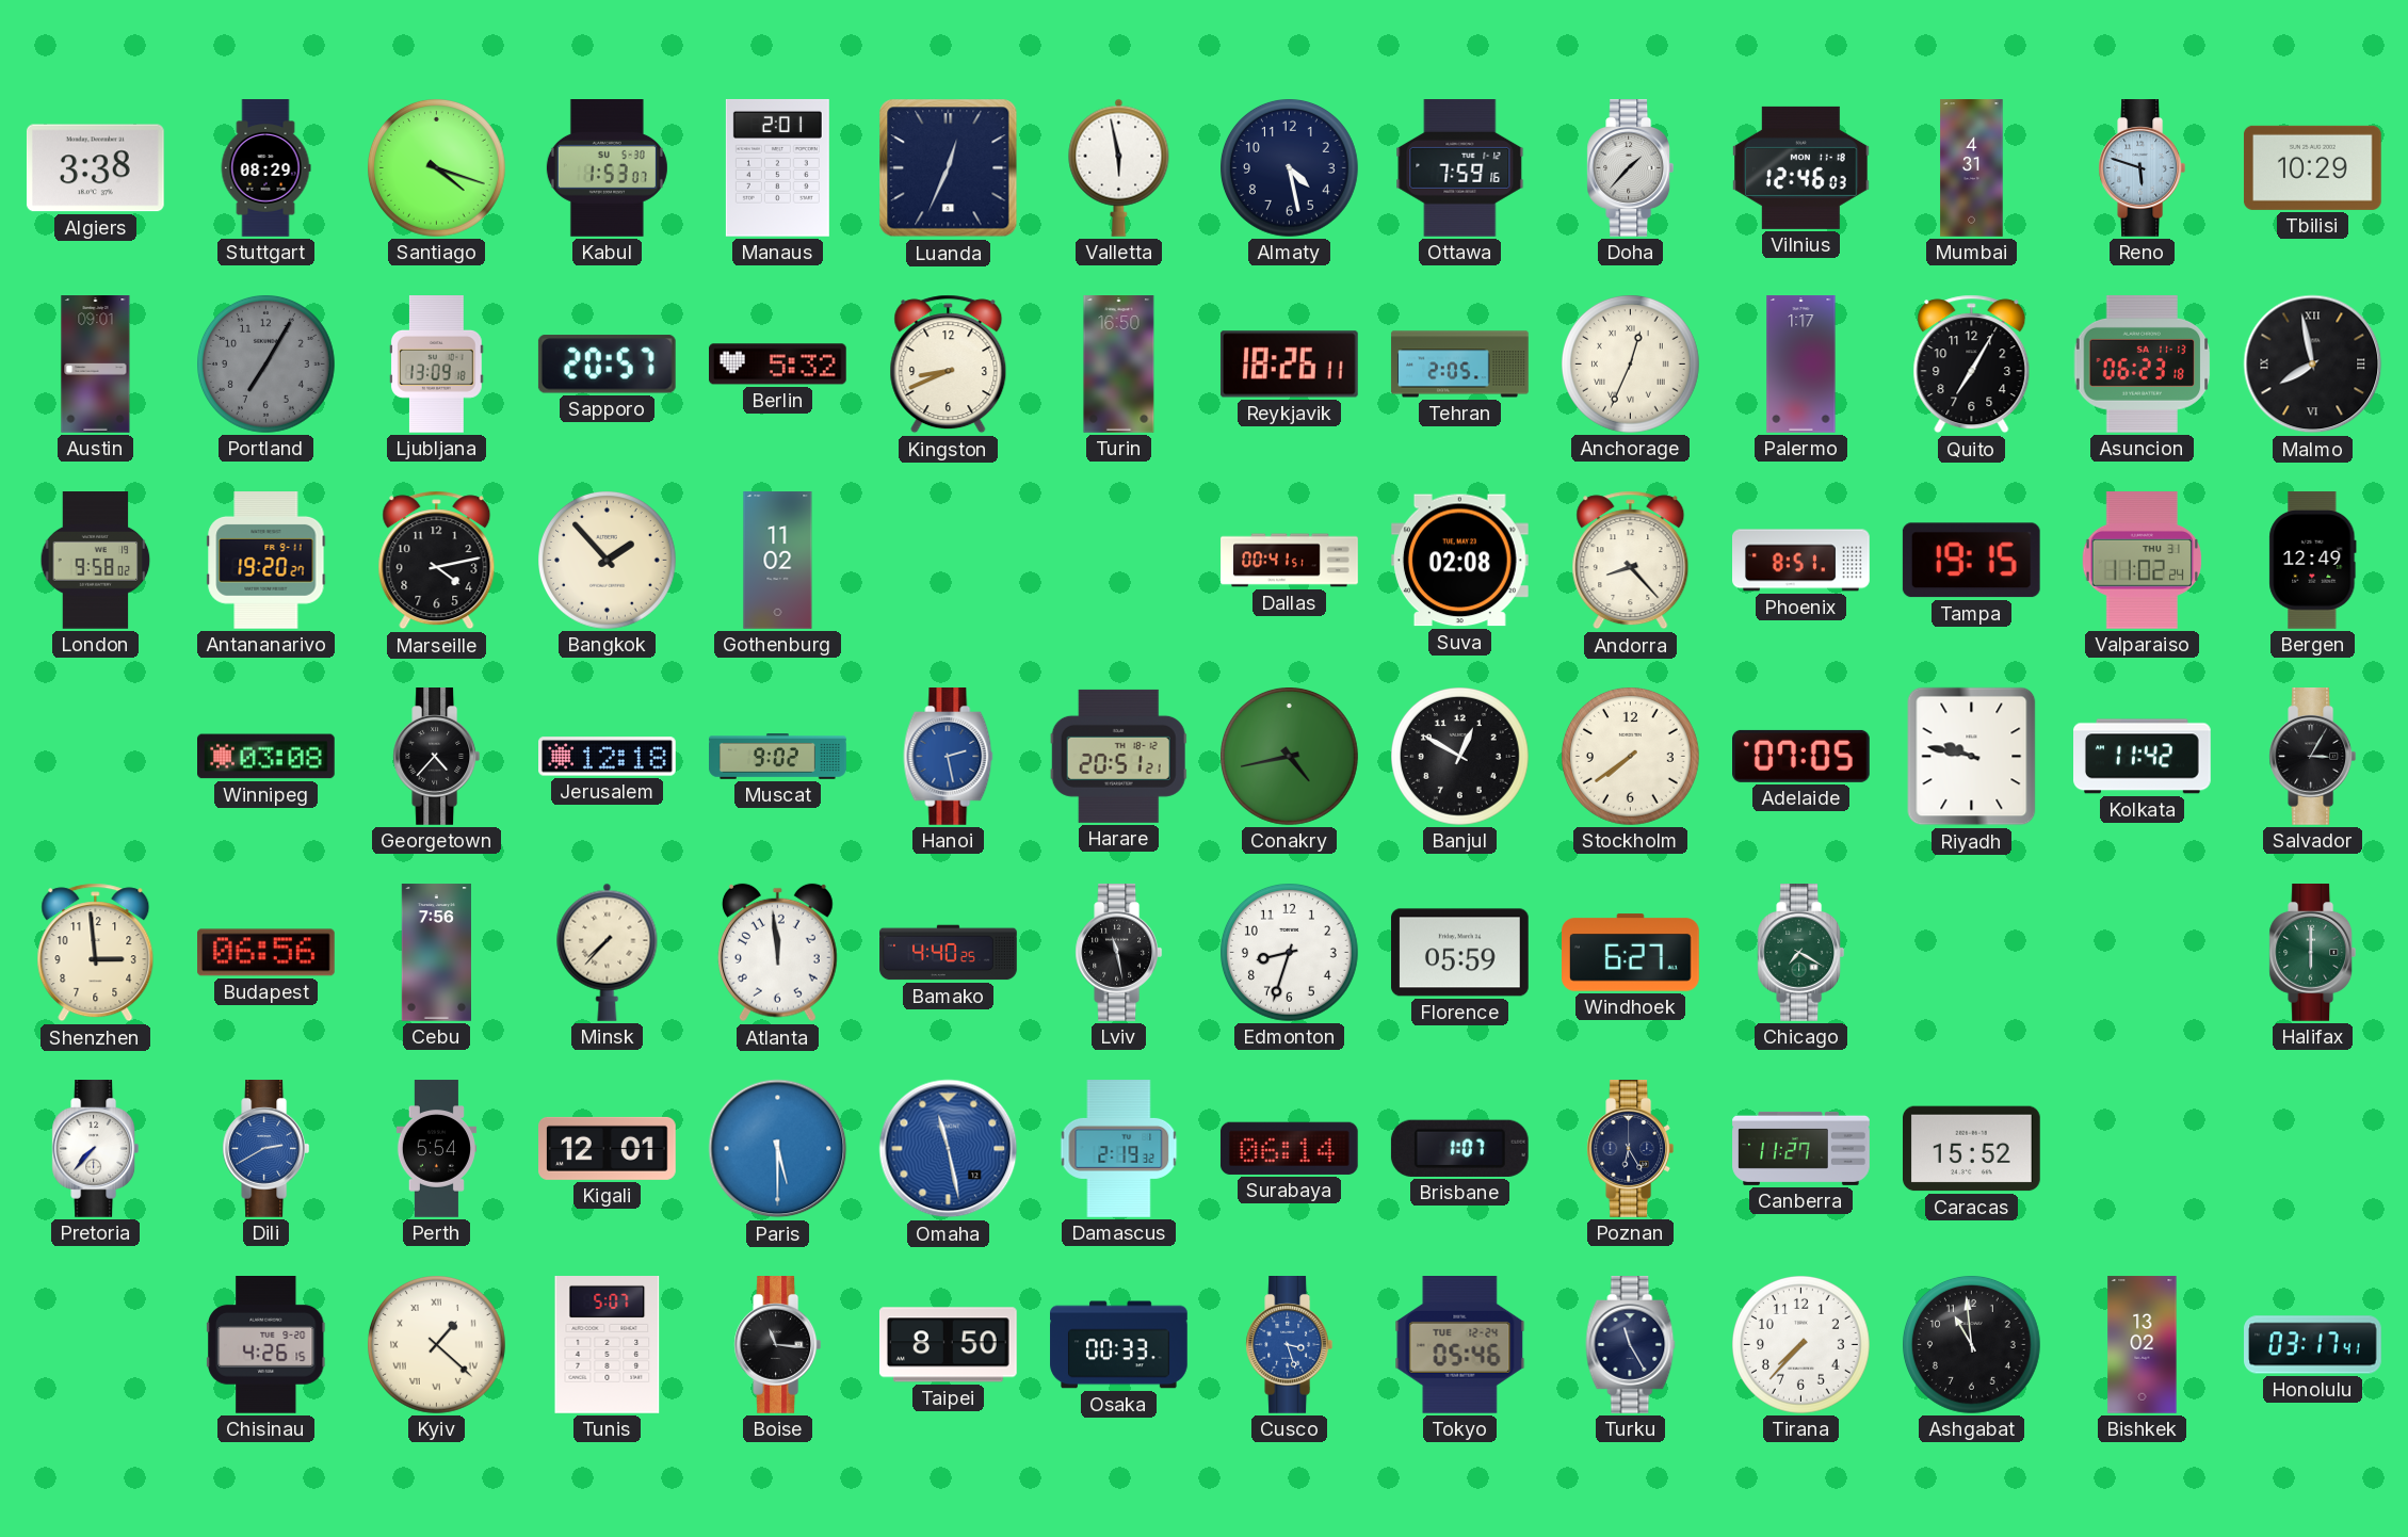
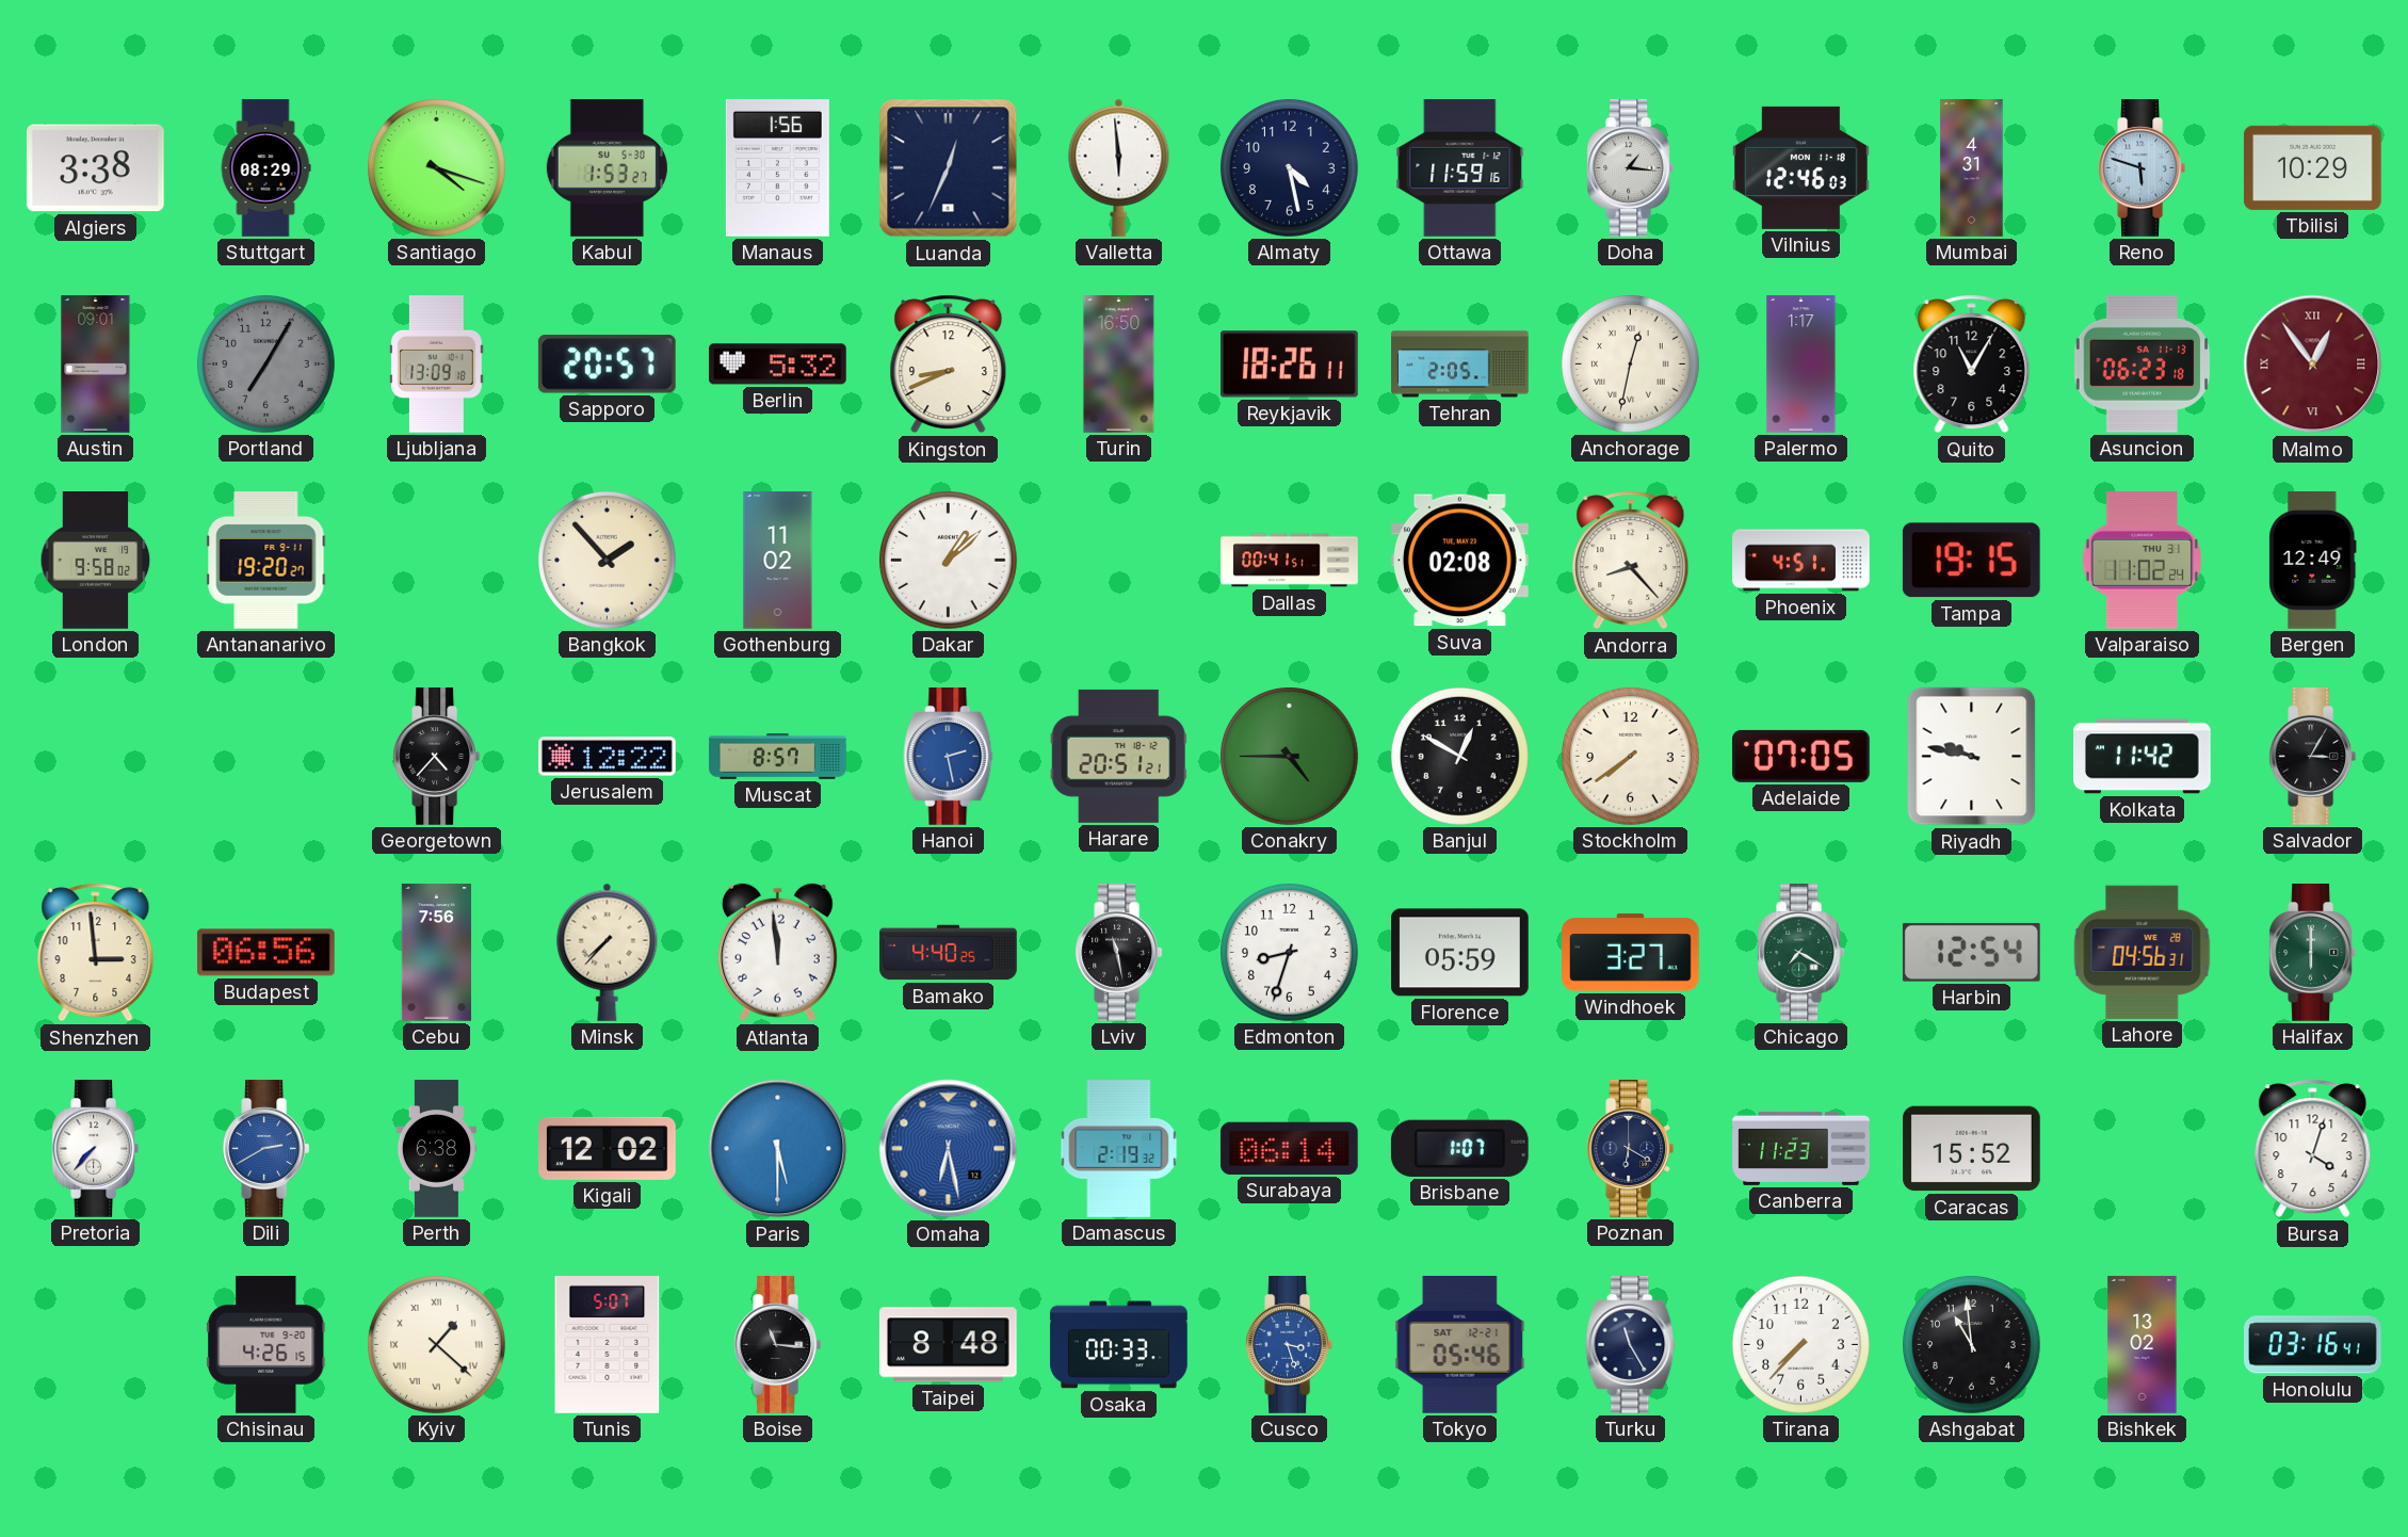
Kabul: 1:53:07 -> 1:53:27 (607, 168)
Manaus: 2:01 -> 1:56 (777, 168)
Valletta: 5:58 -> 5:59 (1119, 167)
Ottawa: 7:59 -> 11:59 (1460, 168)
Doha: 1:37 -> 1:16 (1631, 168)
Anchorage: 12:34 -> 12:32 (1631, 365)
Quito: 7:05 -> 11:05 (1972, 365)
Malmo: 7:58 -> 12:54 (2313, 365)
Malmo dial: black -> burgundy (2313, 365)
Marseille: 4:13 -> none (437, 561)
Dakar: none -> 1:08 (949, 561)
Phoenix: 8:51 -> 4:51 (1801, 561)
Winnipeg: 03:08 -> none (266, 757)
Jerusalem: 12:18 -> 12:22 (608, 757)
Muscat: 9:02 -> 8:57 (778, 757)
Conakry: 4:43 -> 4:45 (1290, 757)
Windhoek: 6:27 -> 3:27 (1631, 953)
Harbin: none -> 12:54 (1971, 952)
Lahore: none -> 04:56 (2143, 952)
Perth: 5:54 -> 6:38 (436, 1149)
Kigali: 12:01 -> 12:02 (608, 1148)
Omaha: 11:28 -> 6:28 (949, 1149)
Poznan: 6:25 -> 6:20 (1631, 1149)
Canberra: 11:27 -> 11:23 (1801, 1148)
Bursa: none -> 4:03 (2313, 1149)
Taipei: 8:50 -> 8:48 (948, 1345)
Tokyo date: TUE 12-24 -> SAT 12-21 (1460, 1345)
Honolulu: 03:17 -> 03:16 (2313, 1345)
